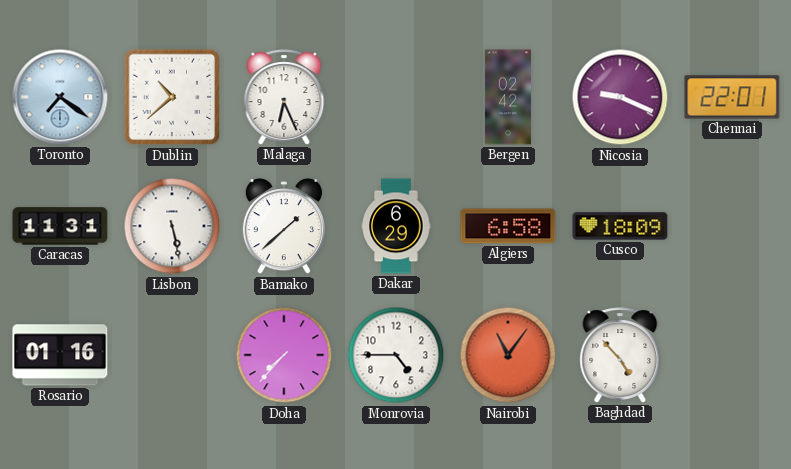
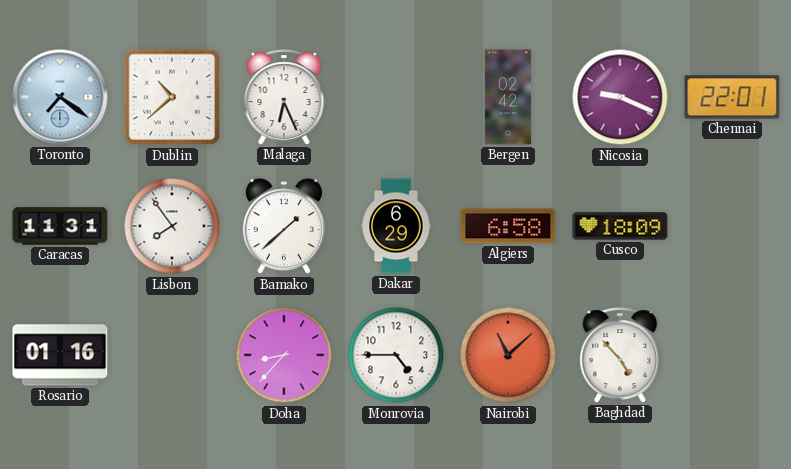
Lisbon: 5:28 -> 7:54 (172, 226)
Doha: 7:37 -> 8:37 (284, 355)
Nairobi: 11:06 -> 11:08 (508, 355)
